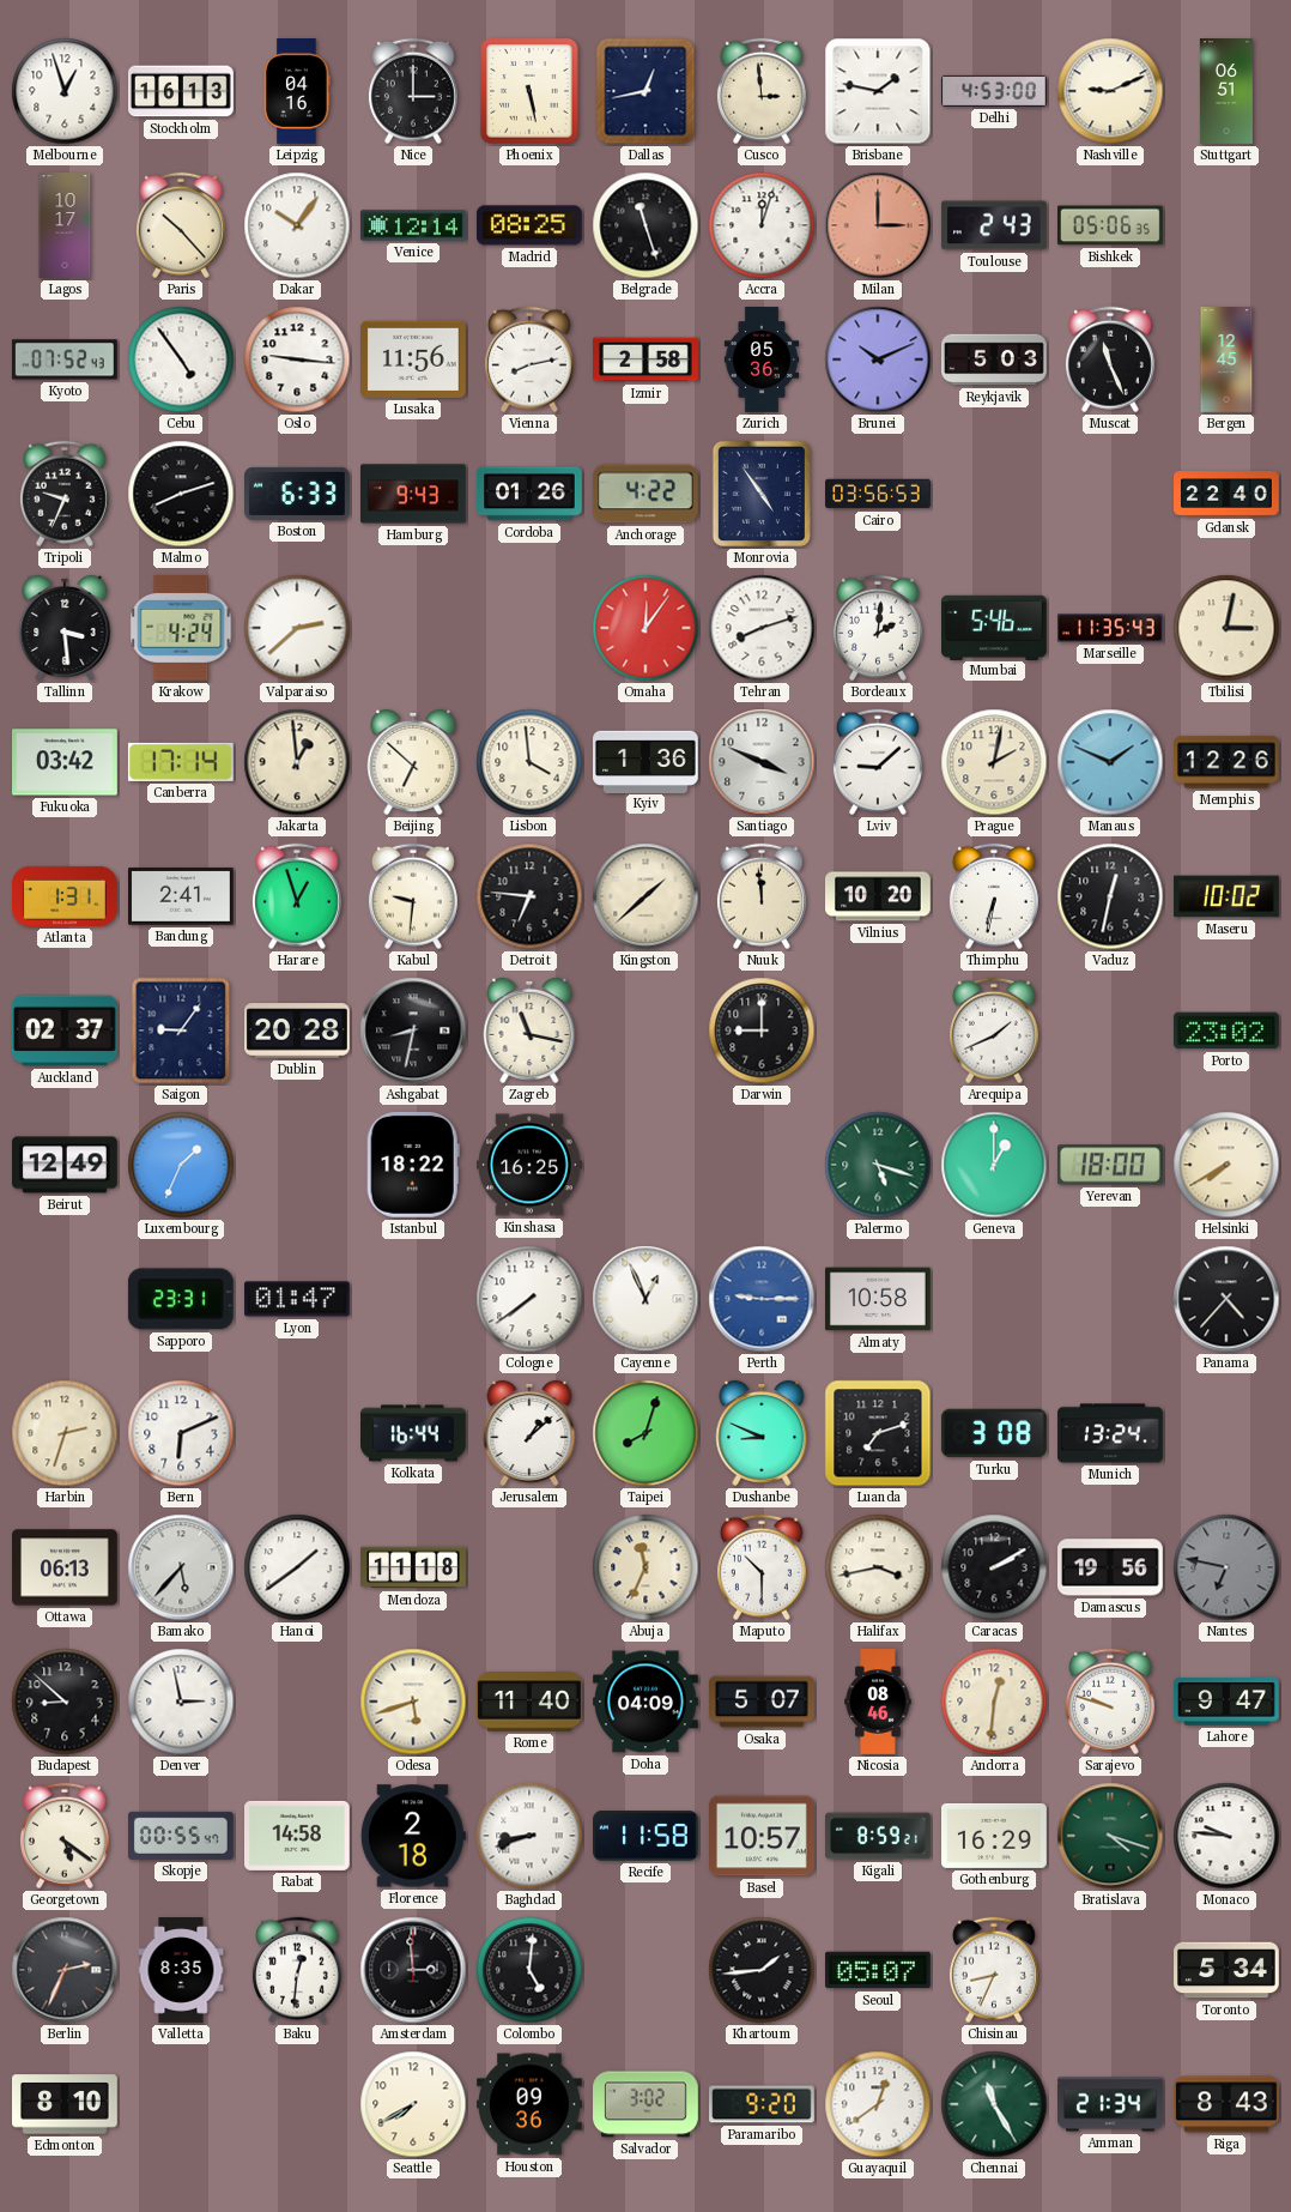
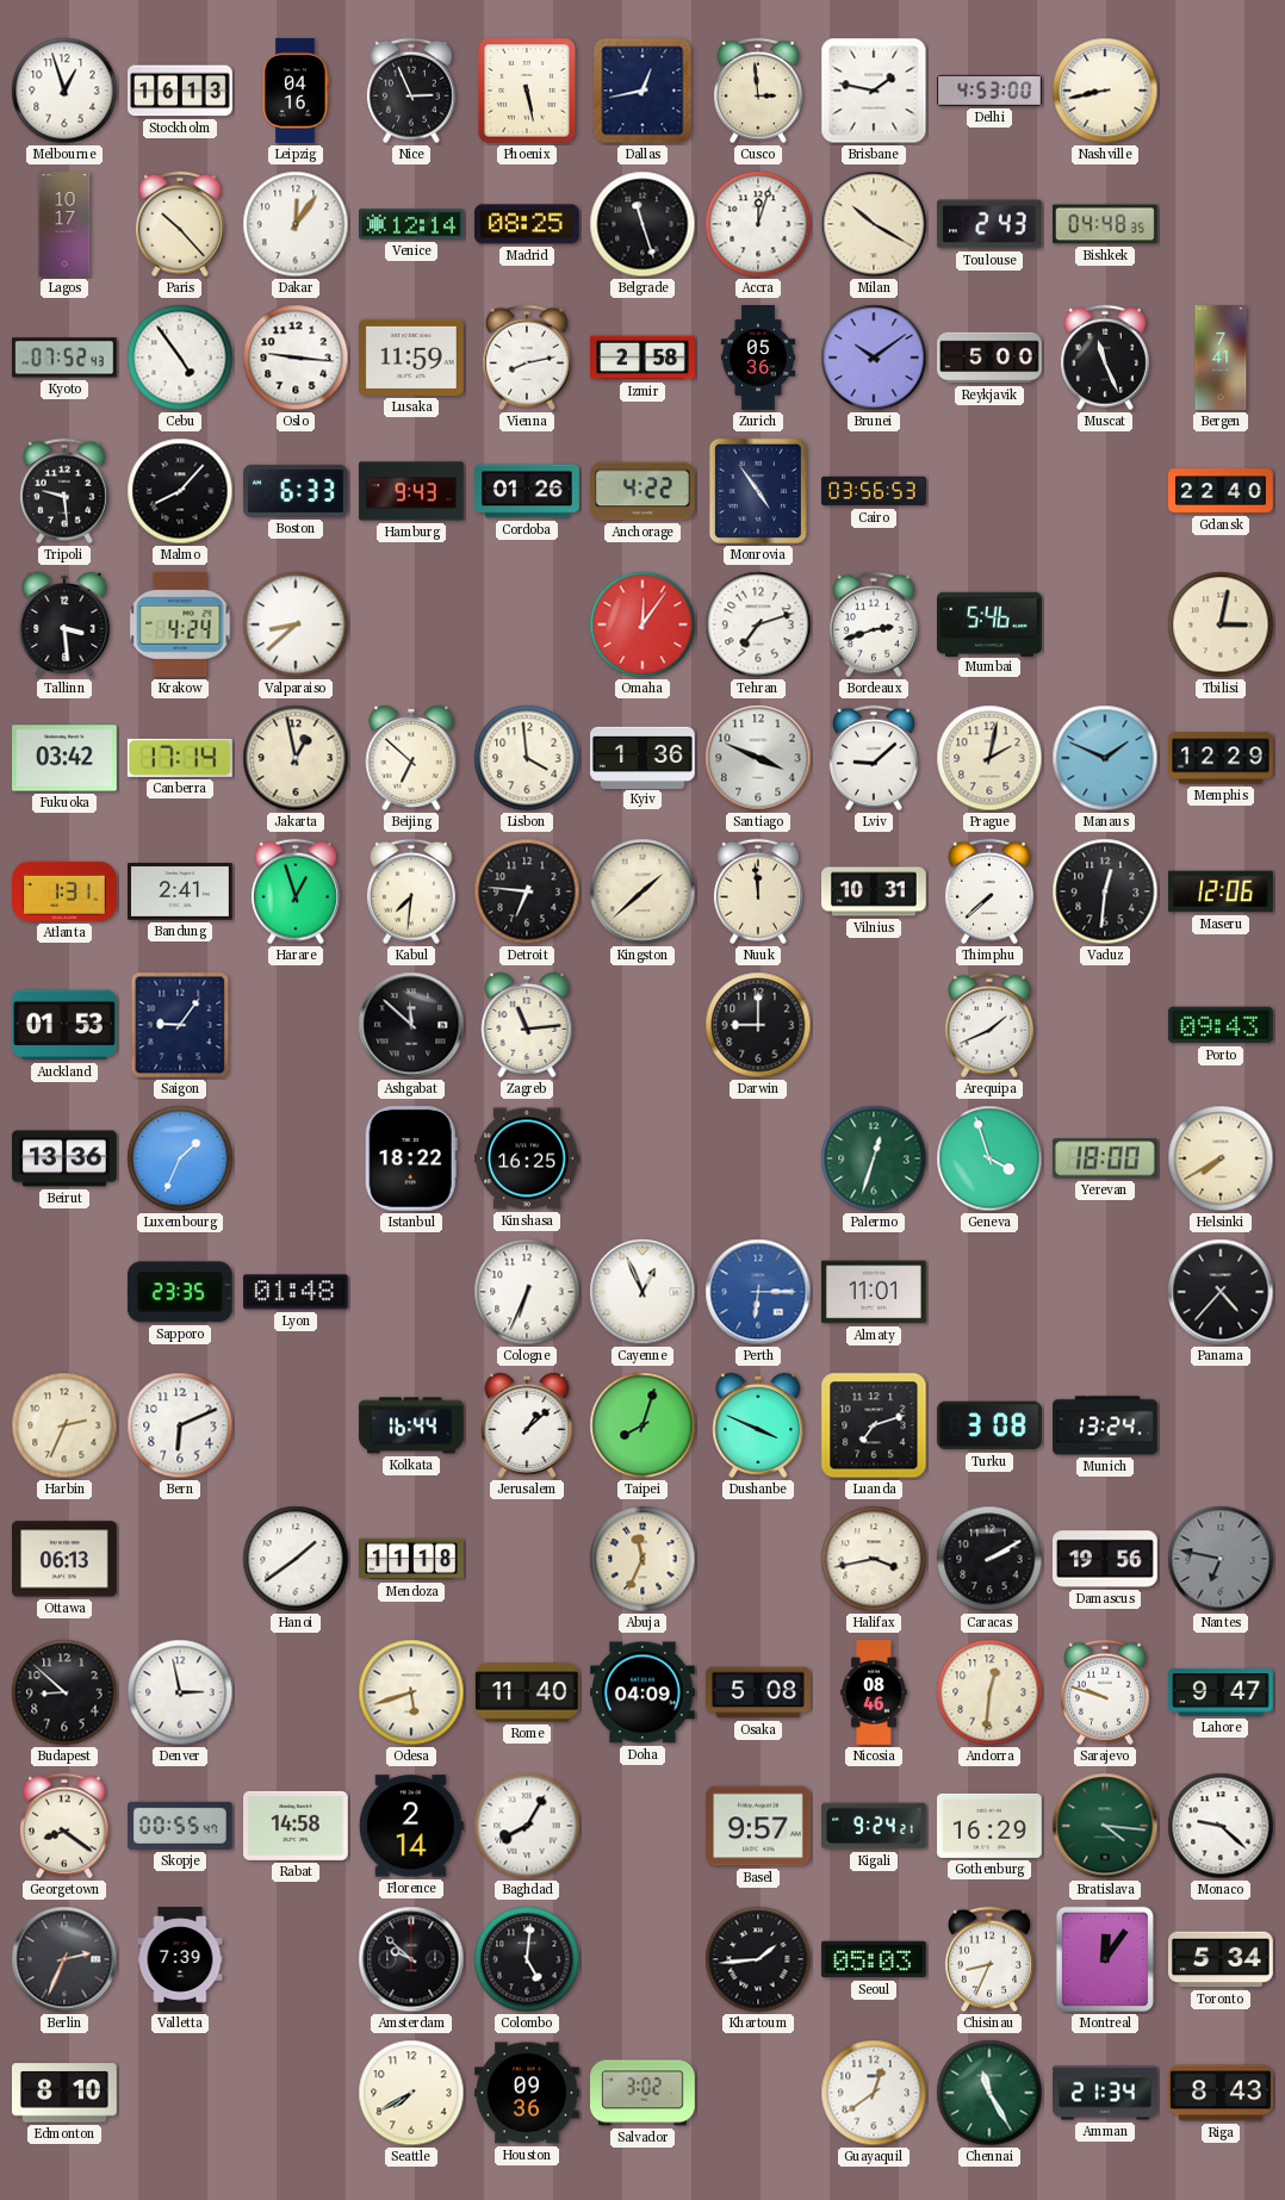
Nice: 3:00 -> 2:56 (411, 91)
Nashville: 9:11 -> 8:43 (1105, 91)
Stuttgart: 06:51 -> none (1226, 91)
Dakar: 10:06 -> 12:06 (296, 224)
Milan: 3:00 -> 10:20 (874, 224)
Milan dial: salmon -> cream (874, 224)
Bishkek: 05:06 -> 04:48 (1106, 224)
Lusaka: 11:56 -> 11:59 (412, 358)
Brunei: 10:11 -> 10:09 (874, 358)
Reykjavik: 5:03 -> 5:00 (989, 358)
Bergen: 12:45 -> 7:41 (1221, 358)
Tripoli: 9:34 -> 9:29 (64, 491)
Malmo: 8:12 -> 8:07 (180, 491)
Valparaiso: 2:38 -> 8:38 (296, 624)
Tehran: 8:12 -> 7:12 (758, 624)
Bordeaux: 2:01 -> 2:42 (874, 624)
Marseille: 11:35 -> none (1110, 628)
Jakarta: 12:59 -> 12:58 (296, 758)
Memphis: 12:26 -> 12:29 (1222, 758)
Kabul: 9:31 -> 7:31 (411, 891)
Vilnius: 10:20 -> 10:31 (874, 891)
Thimphu: 6:32 -> 7:38 (989, 891)
Vaduz: 12:32 -> 12:31 (1105, 891)
Maseru: 10:02 -> 12:06 (1222, 891)
Auckland: 02:37 -> 01:53 (64, 1025)
Dublin: 20:28 -> none (298, 1031)
Ashgabat: 8:32 -> 11:52 (411, 1025)
Zagreb: 11:17 -> 11:14 (527, 1025)
Porto: 23:02 -> 09:43 (1221, 1025)
Beirut: 12:49 -> 13:36 (66, 1158)
Palermo: 5:18 -> 12:33 (874, 1158)
Geneva: 1:00 -> 3:57 (989, 1158)
Sapporo: 23:31 -> 23:35 (180, 1292)
Lyon: 01:47 -> 01:48 (297, 1292)
Cologne: 7:39 -> 6:34 (527, 1292)
Perth: 9:15 -> 6:15 (758, 1292)
Almaty: 10:58 -> 11:01 (875, 1292)
Harbin: 2:33 -> 2:34 (64, 1425)
Dushanbe: 8:49 -> 3:49 (758, 1425)
Bamako: 5:37 -> none (181, 1567)
Maputo: 10:30 -> none (762, 1567)
Osaka: 5:07 -> 5:08 (759, 1692)
Georgetown: 5:21 -> 8:21 (64, 1826)
Florence: 2:18 -> 2:14 (411, 1826)
Baghdad: 8:42 -> 8:05 (527, 1826)
Recife: 11:58 -> none (647, 1836)
Basel: 10:57 -> 9:57 (759, 1826)
Kigali: 8:59 -> 9:24 (875, 1826)
Bratislava: 4:18 -> 4:16 (1105, 1826)
Monaco: 9:46 -> 9:22 (1221, 1826)
Valletta: 8:35 -> 7:39 (180, 1959)
Baku: 12:31 -> none (297, 1970)
Amsterdam: 2:59 -> 9:52 (411, 1959)
Seoul: 05:07 -> 05:03 (875, 1959)
Montreal: none -> 12:06 (1105, 1959)
Paramaribo: 9:20 -> none (763, 2104)
